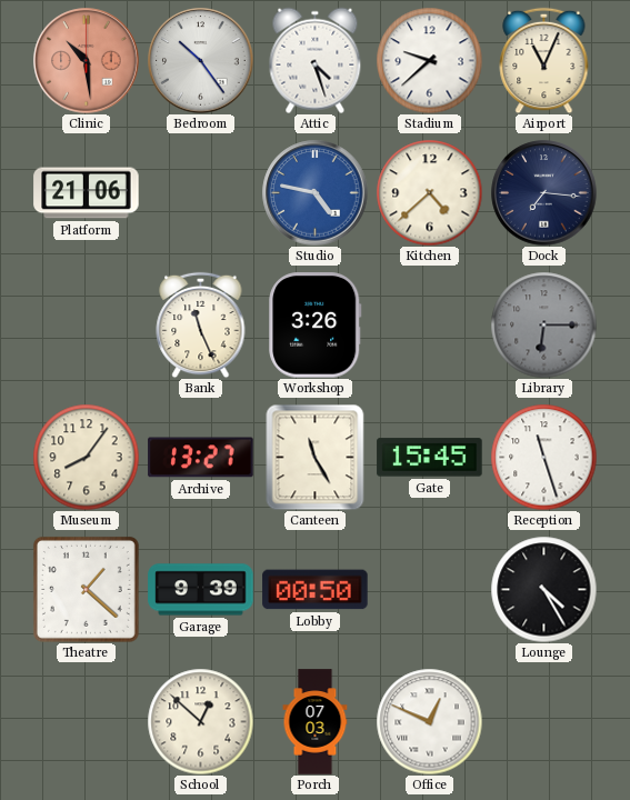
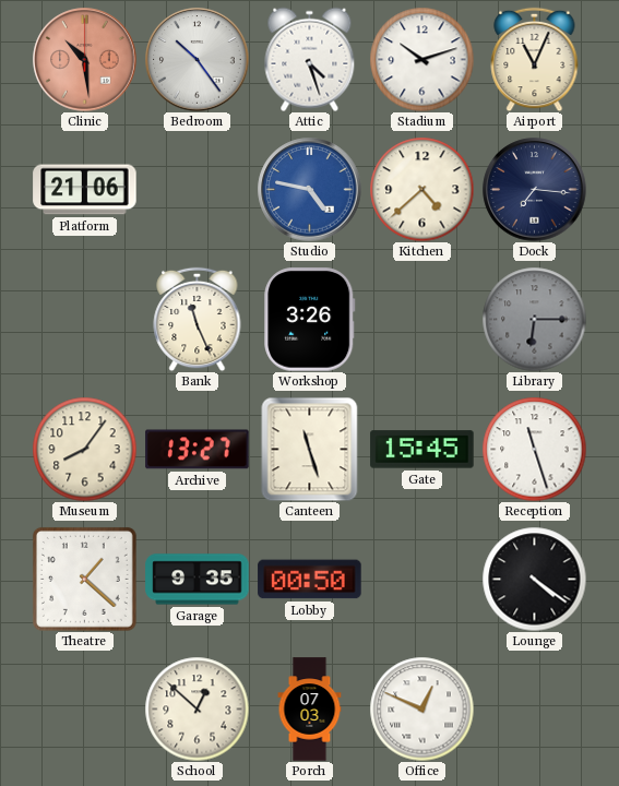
Stadium: 9:38 -> 10:12 (421, 59)
Canteen: 11:25 -> 11:27 (310, 449)
Garage: 9:39 -> 9:35 (198, 580)
Lounge: 4:25 -> 4:21 (534, 579)
